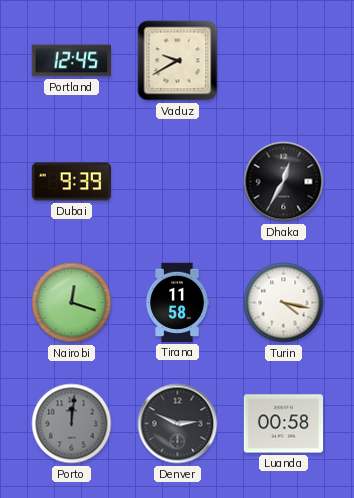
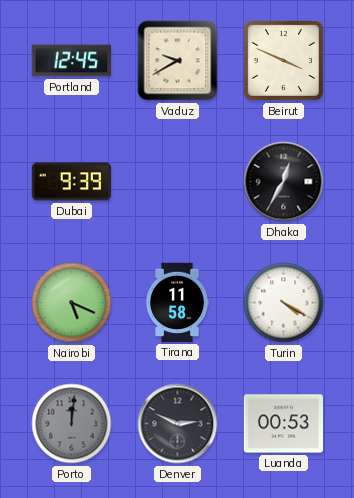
Beirut: none -> 3:49 (283, 60)
Nairobi: 12:18 -> 5:19 (72, 303)
Turin: 4:17 -> 4:20 (284, 303)
Luanda: 00:58 -> 00:53 (284, 424)
